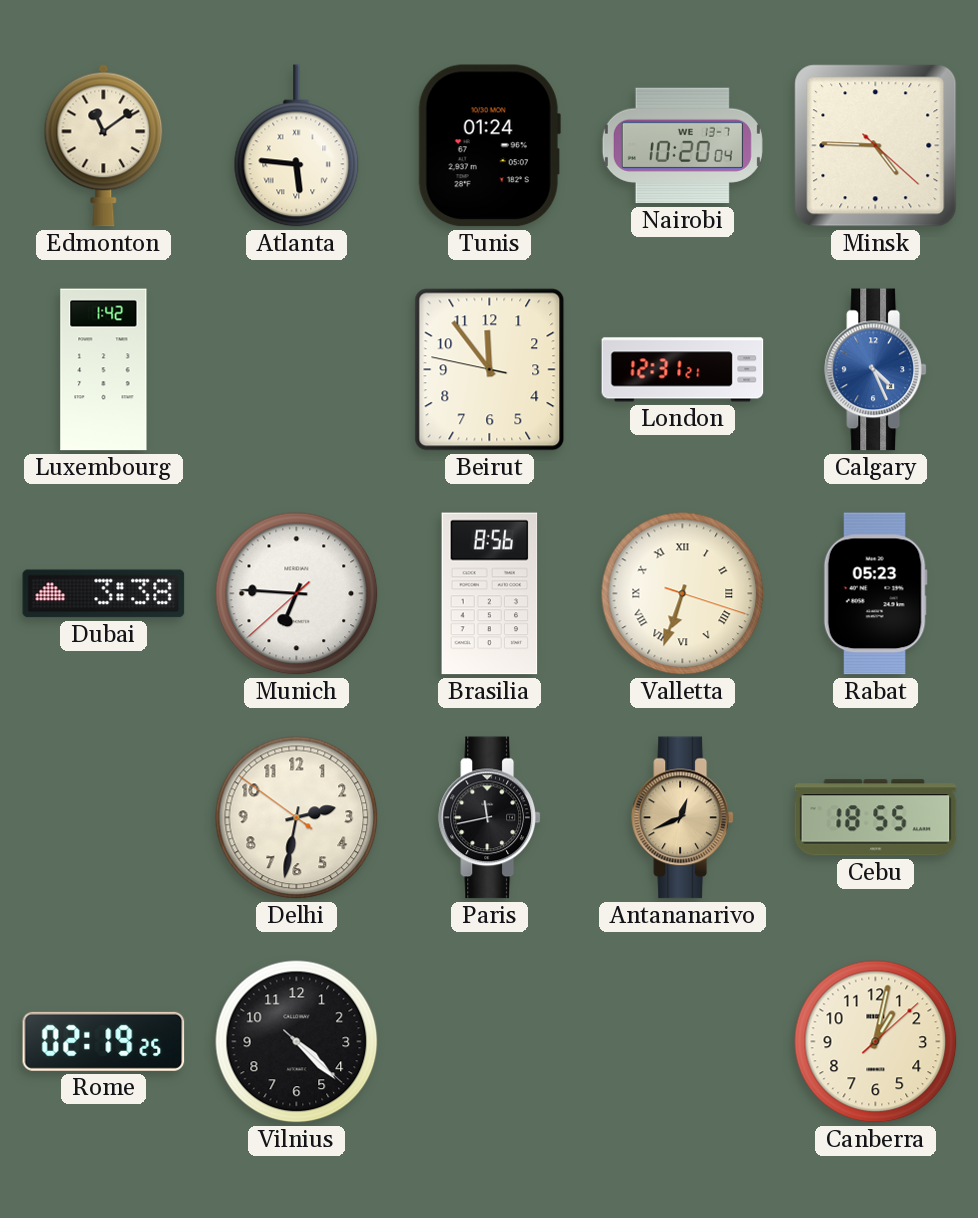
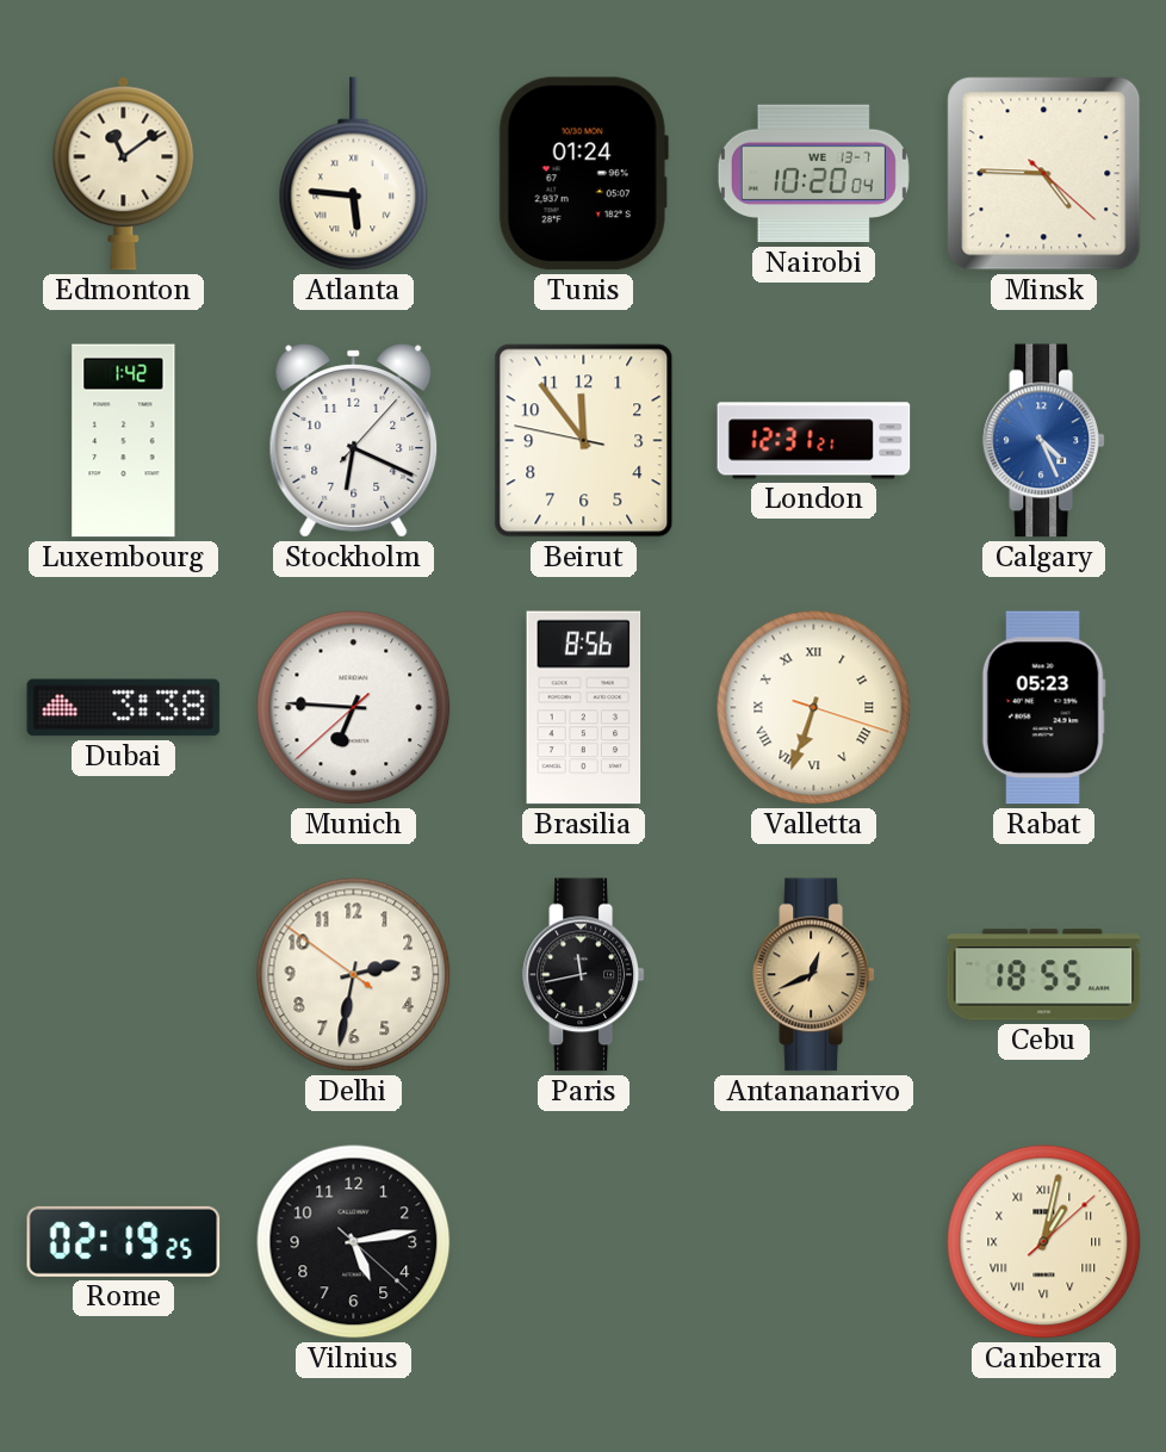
Stockholm: none -> 6:19 (354, 441)
Vilnius: 4:22 -> 5:13 (354, 1242)
Canberra numerals: Arabic -> Roman (1044, 1242)
